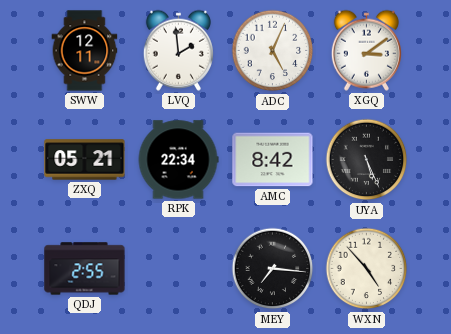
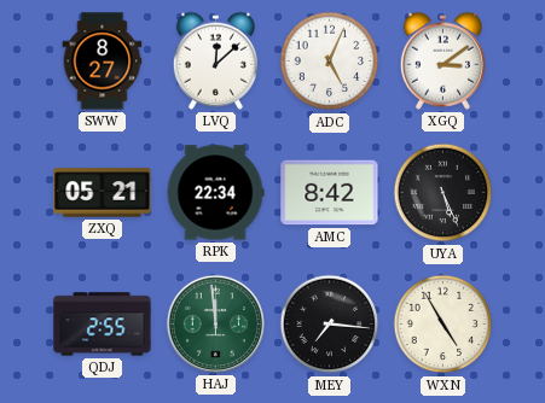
SWW: 12:11 -> 8:27 (103, 62)
LVQ: 1:59 -> 12:08 (215, 60)
HAJ: none -> 11:59 (215, 323)
WXN: 4:53 -> 4:55 (443, 325)
